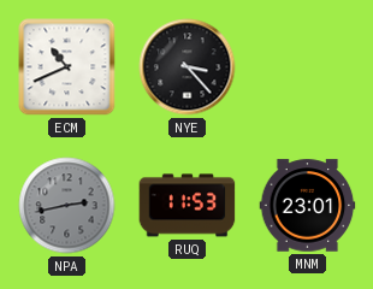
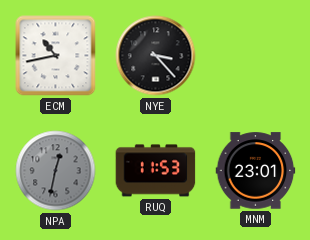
ECM: 10:41 -> 10:43 (56, 56)
NPA: 2:43 -> 12:32 (56, 171)
